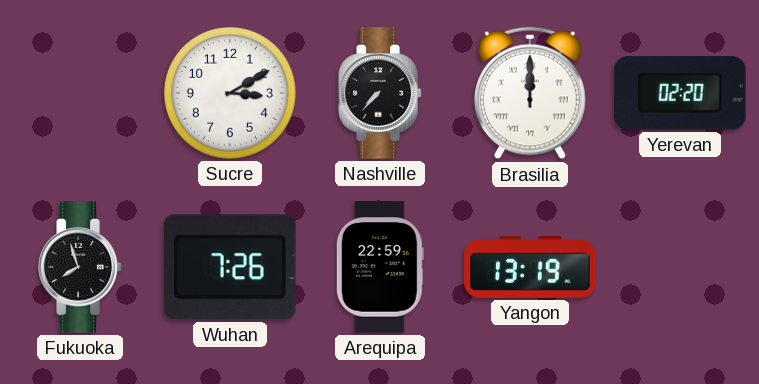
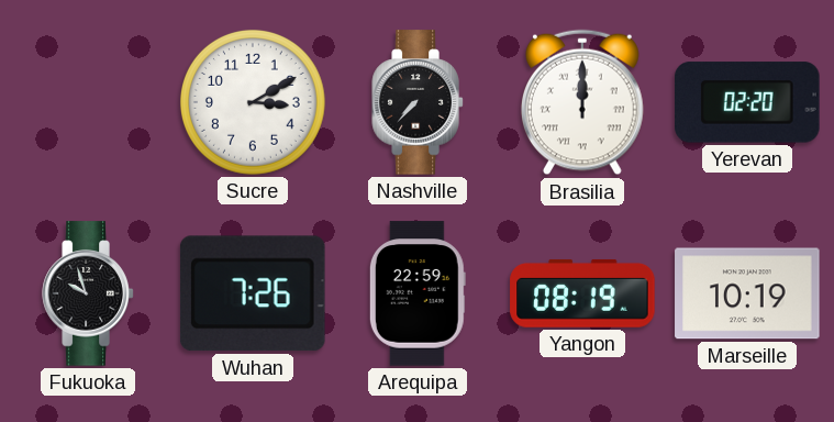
Fukuoka: 7:57 -> 9:57 (88, 293)
Yangon: 13:19 -> 08:19 (582, 293)
Marseille: none -> 10:19 (747, 293)
